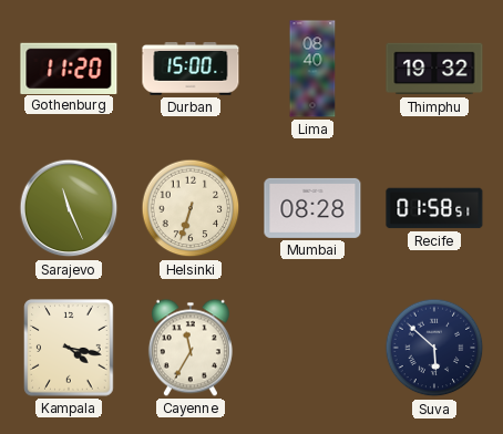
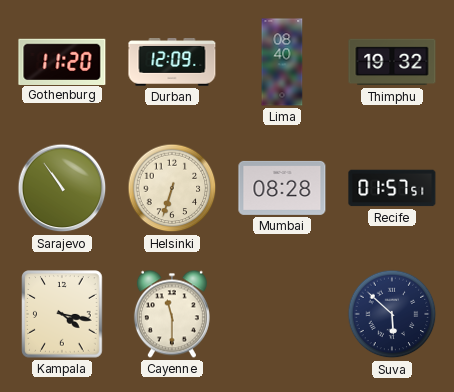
Durban: 15:00 -> 12:09 (172, 63)
Sarajevo: 11:26 -> 10:54 (62, 188)
Recife: 01:58 -> 01:57 (392, 188)
Cayenne: 11:35 -> 11:30 (172, 314)
